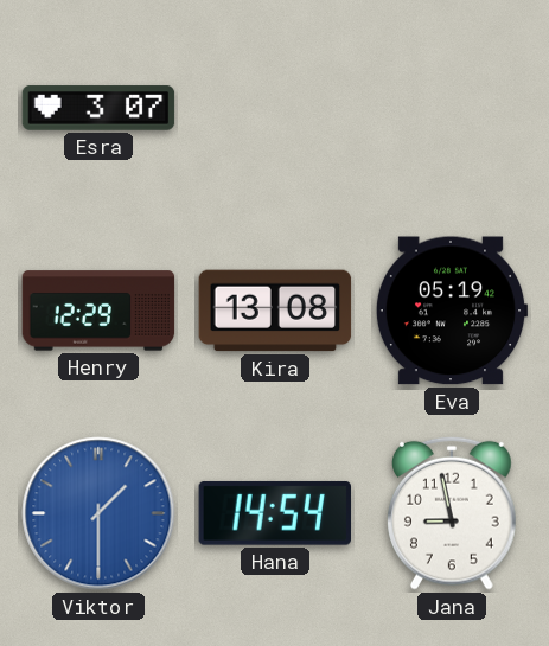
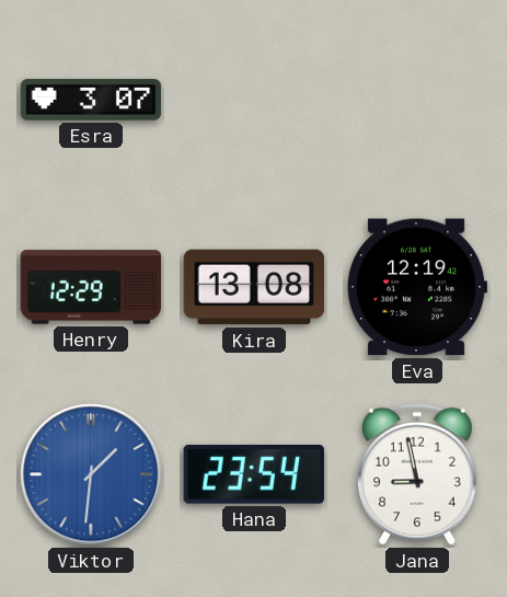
Eva: 05:19 -> 12:19 (417, 287)
Viktor: 1:30 -> 1:31 (91, 474)
Hana: 14:54 -> 23:54 (253, 474)
